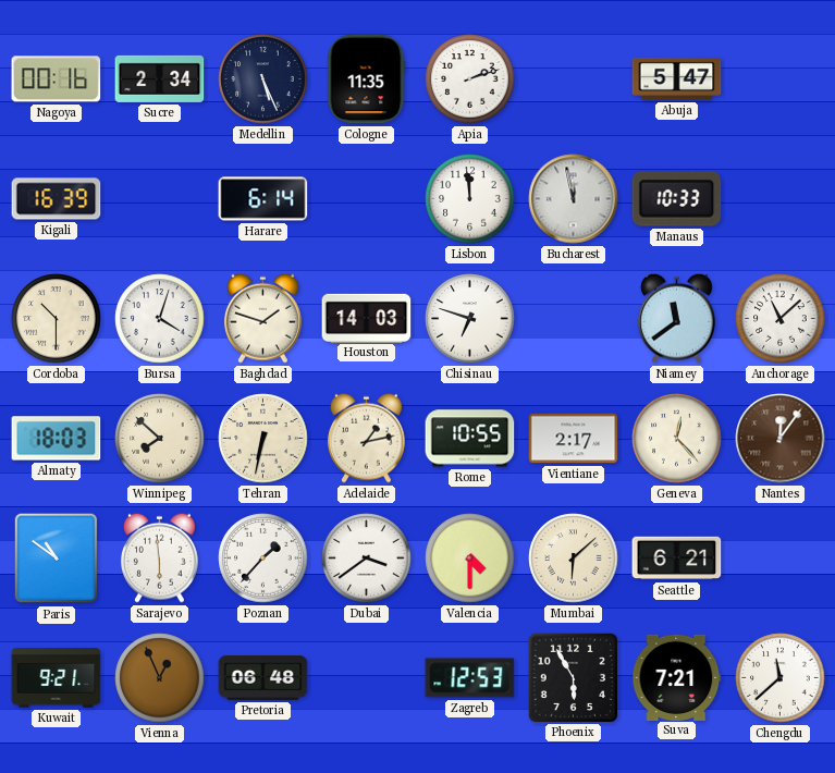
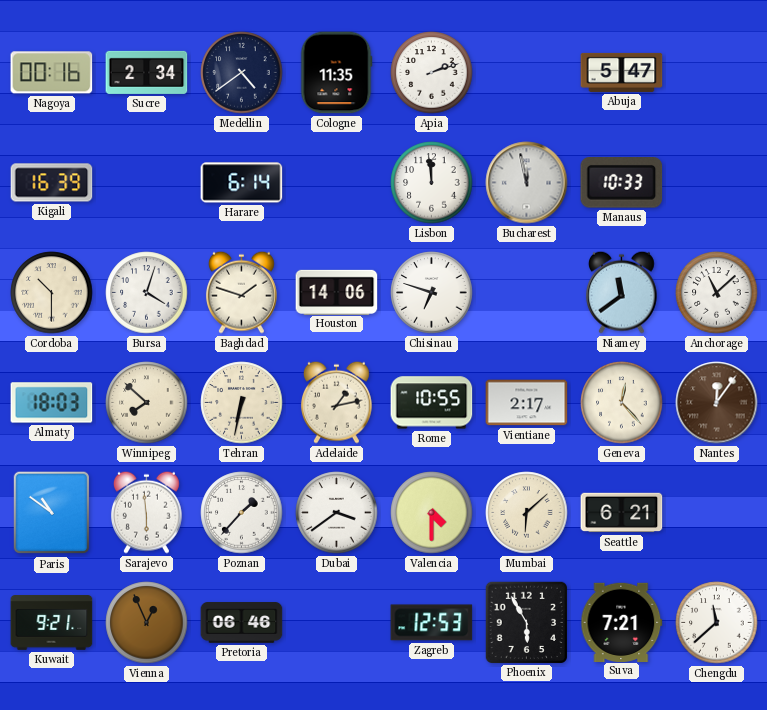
Medellin: 5:26 -> 4:39 (242, 73)
Houston: 14:03 -> 14:06 (337, 292)
Pretoria: 06:48 -> 06:46 (242, 623)
